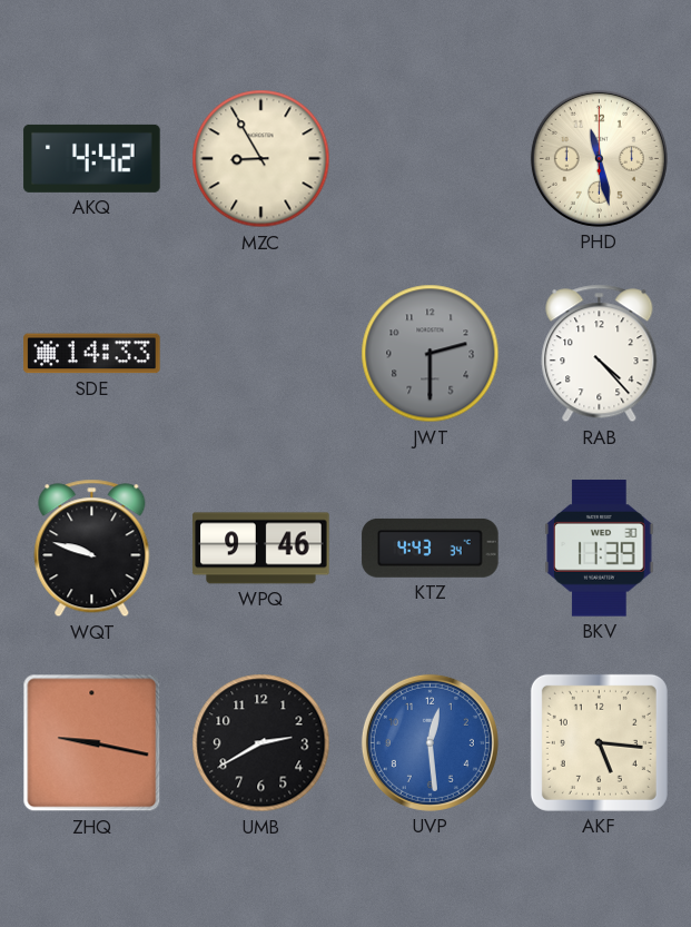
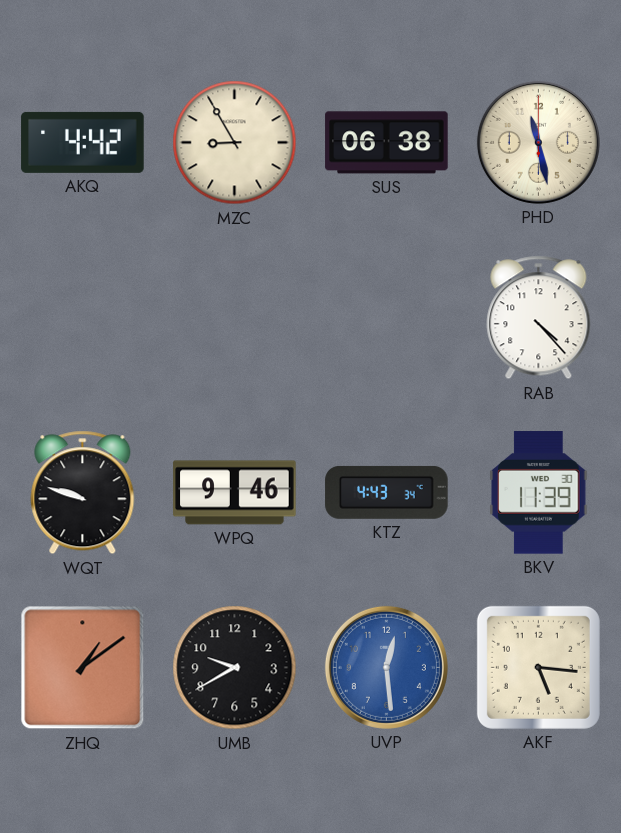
SUS: none -> 06:38 (387, 143)
SDE: 14:33 -> none (92, 354)
JWT: 2:30 -> none (431, 354)
ZHQ: 9:17 -> 1:09 (83, 668)
UMB: 2:40 -> 9:40 (235, 668)
